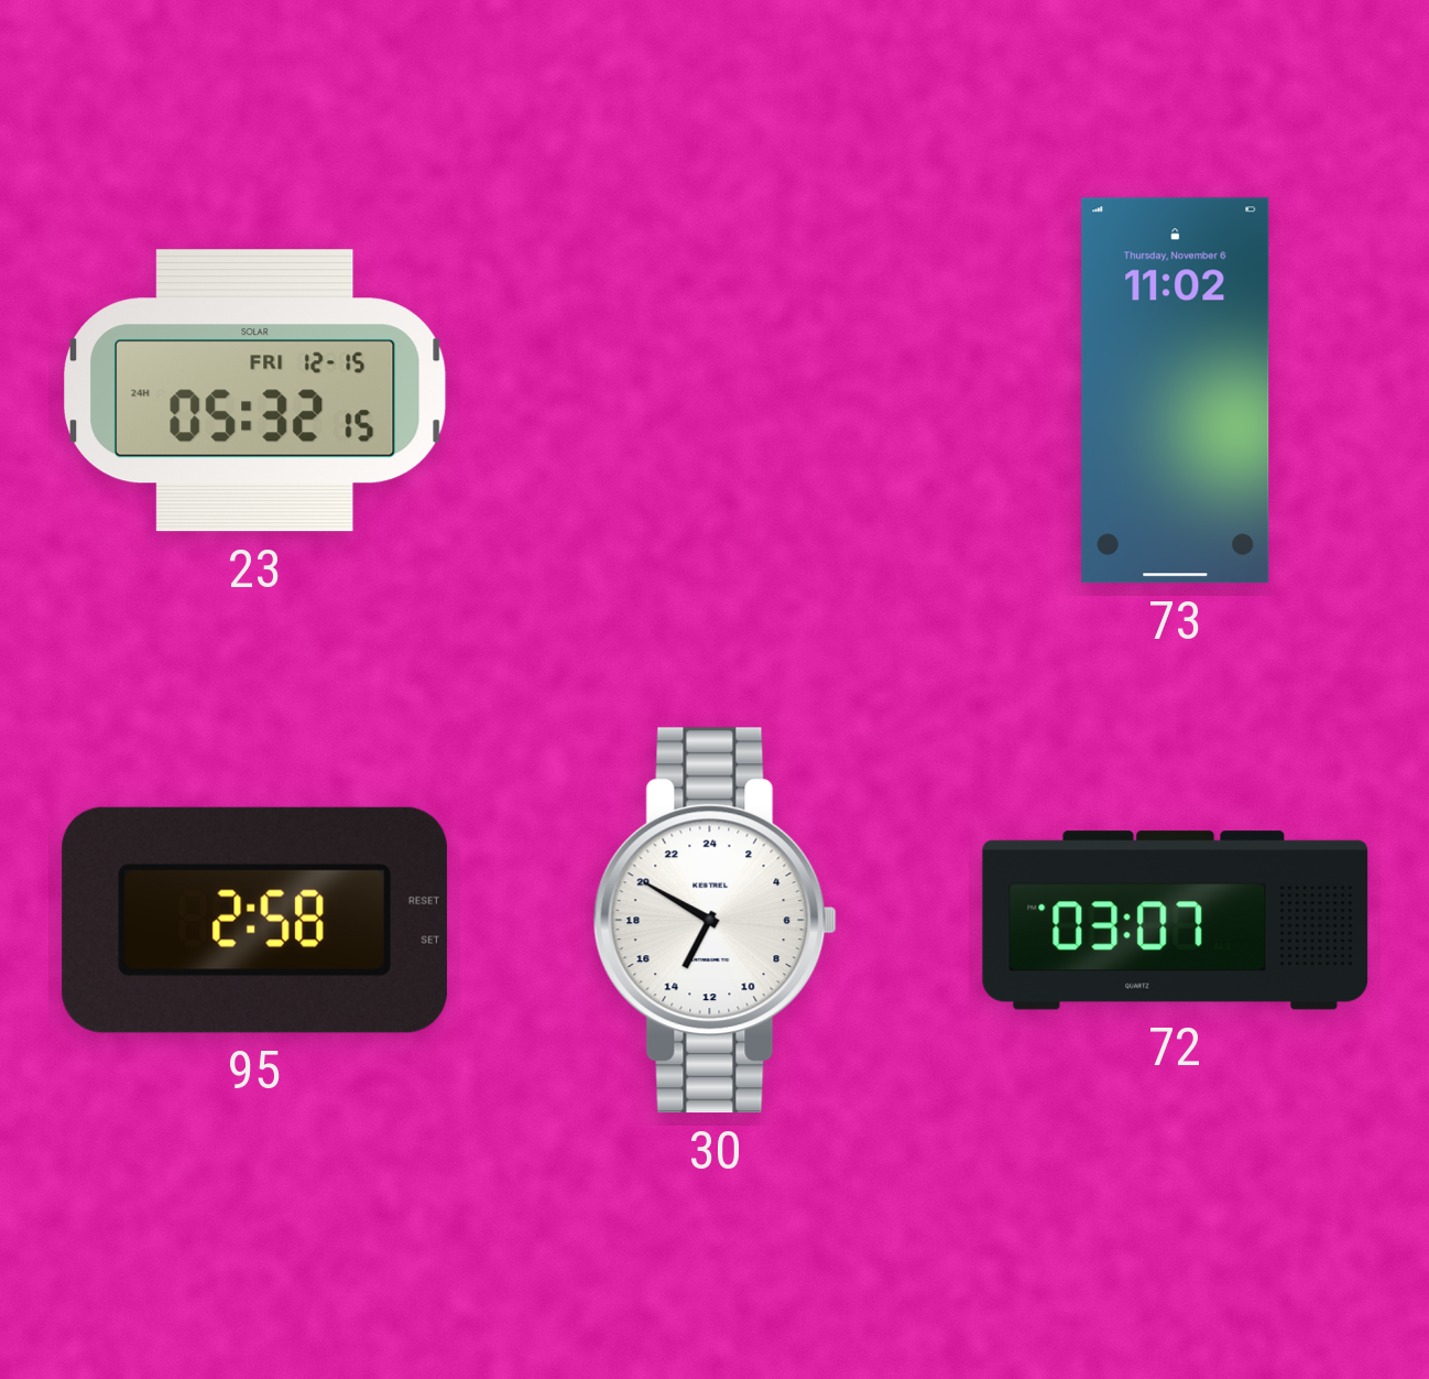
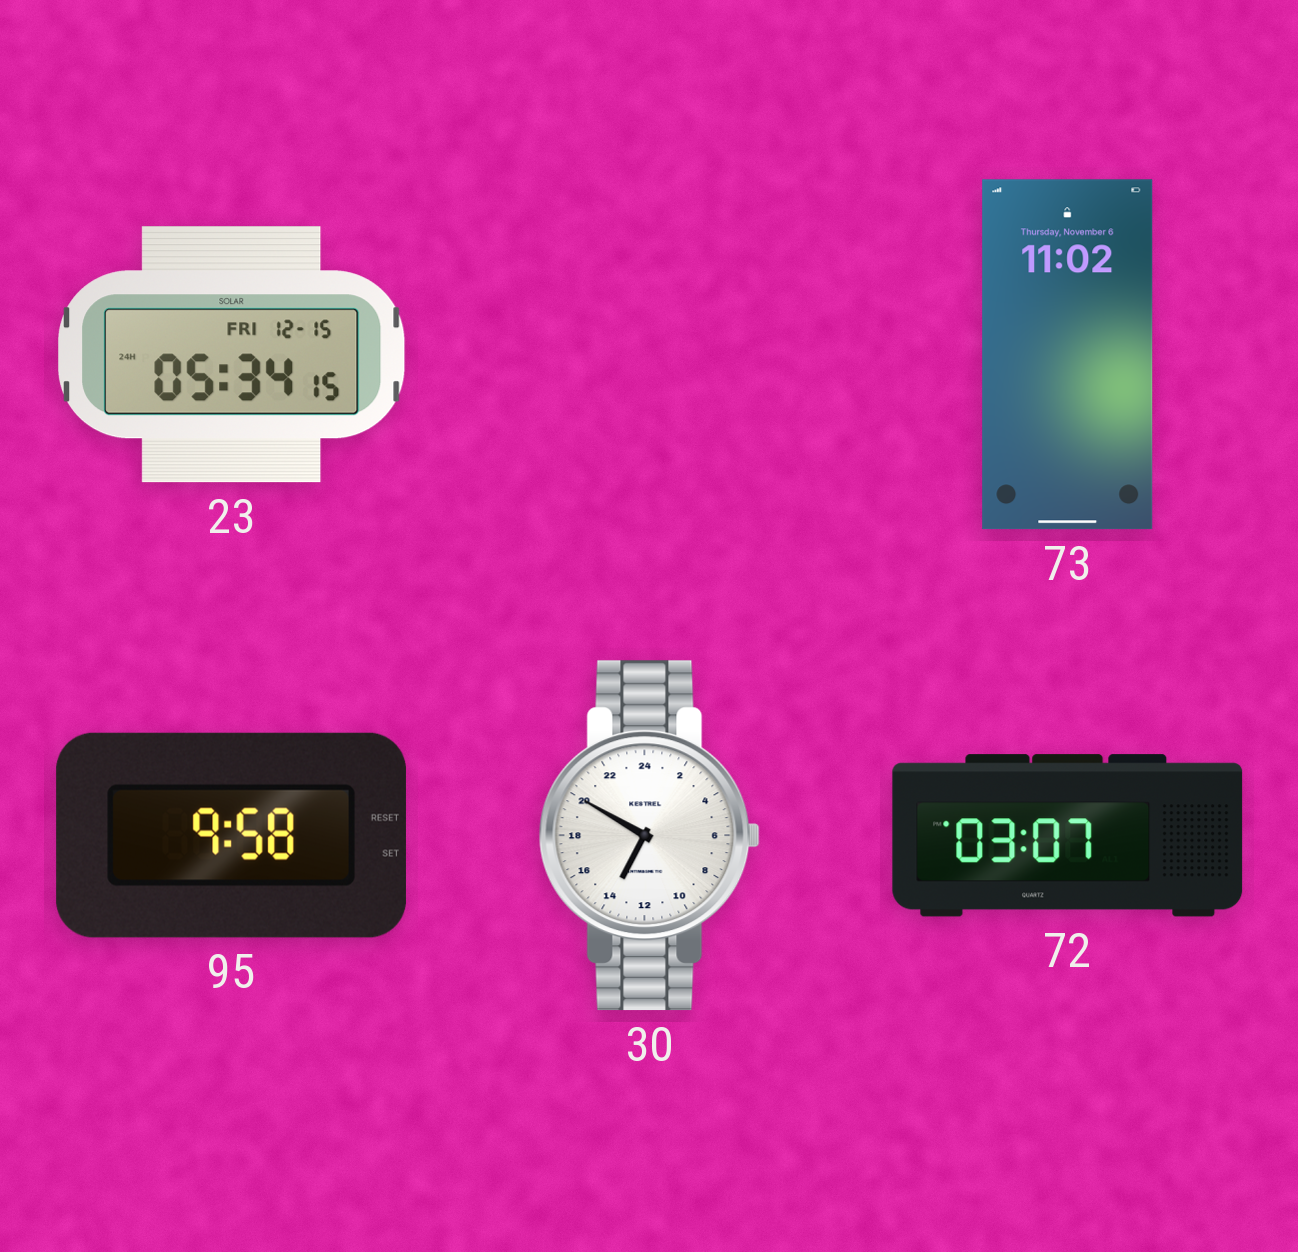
23: 05:32 -> 05:34 (232, 355)
95: 2:58 -> 9:58 (231, 835)
